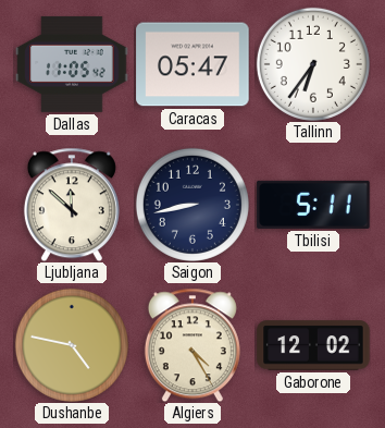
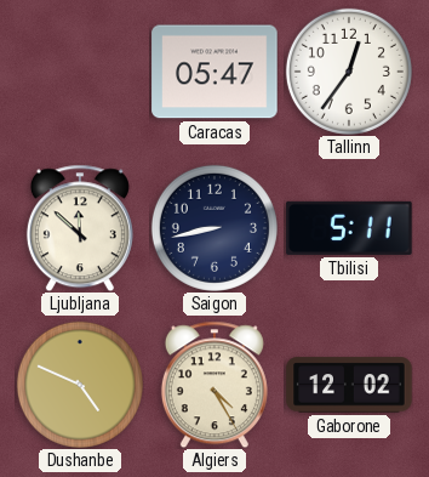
Dallas: 11:05 -> none (72, 64)
Tallinn: 6:36 -> 12:36 (349, 72)
Dushanbe: 4:47 -> 4:49 (80, 385)
